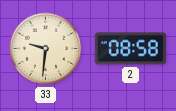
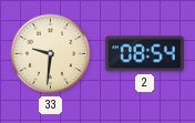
2: 08:58 -> 08:54 (144, 54)
